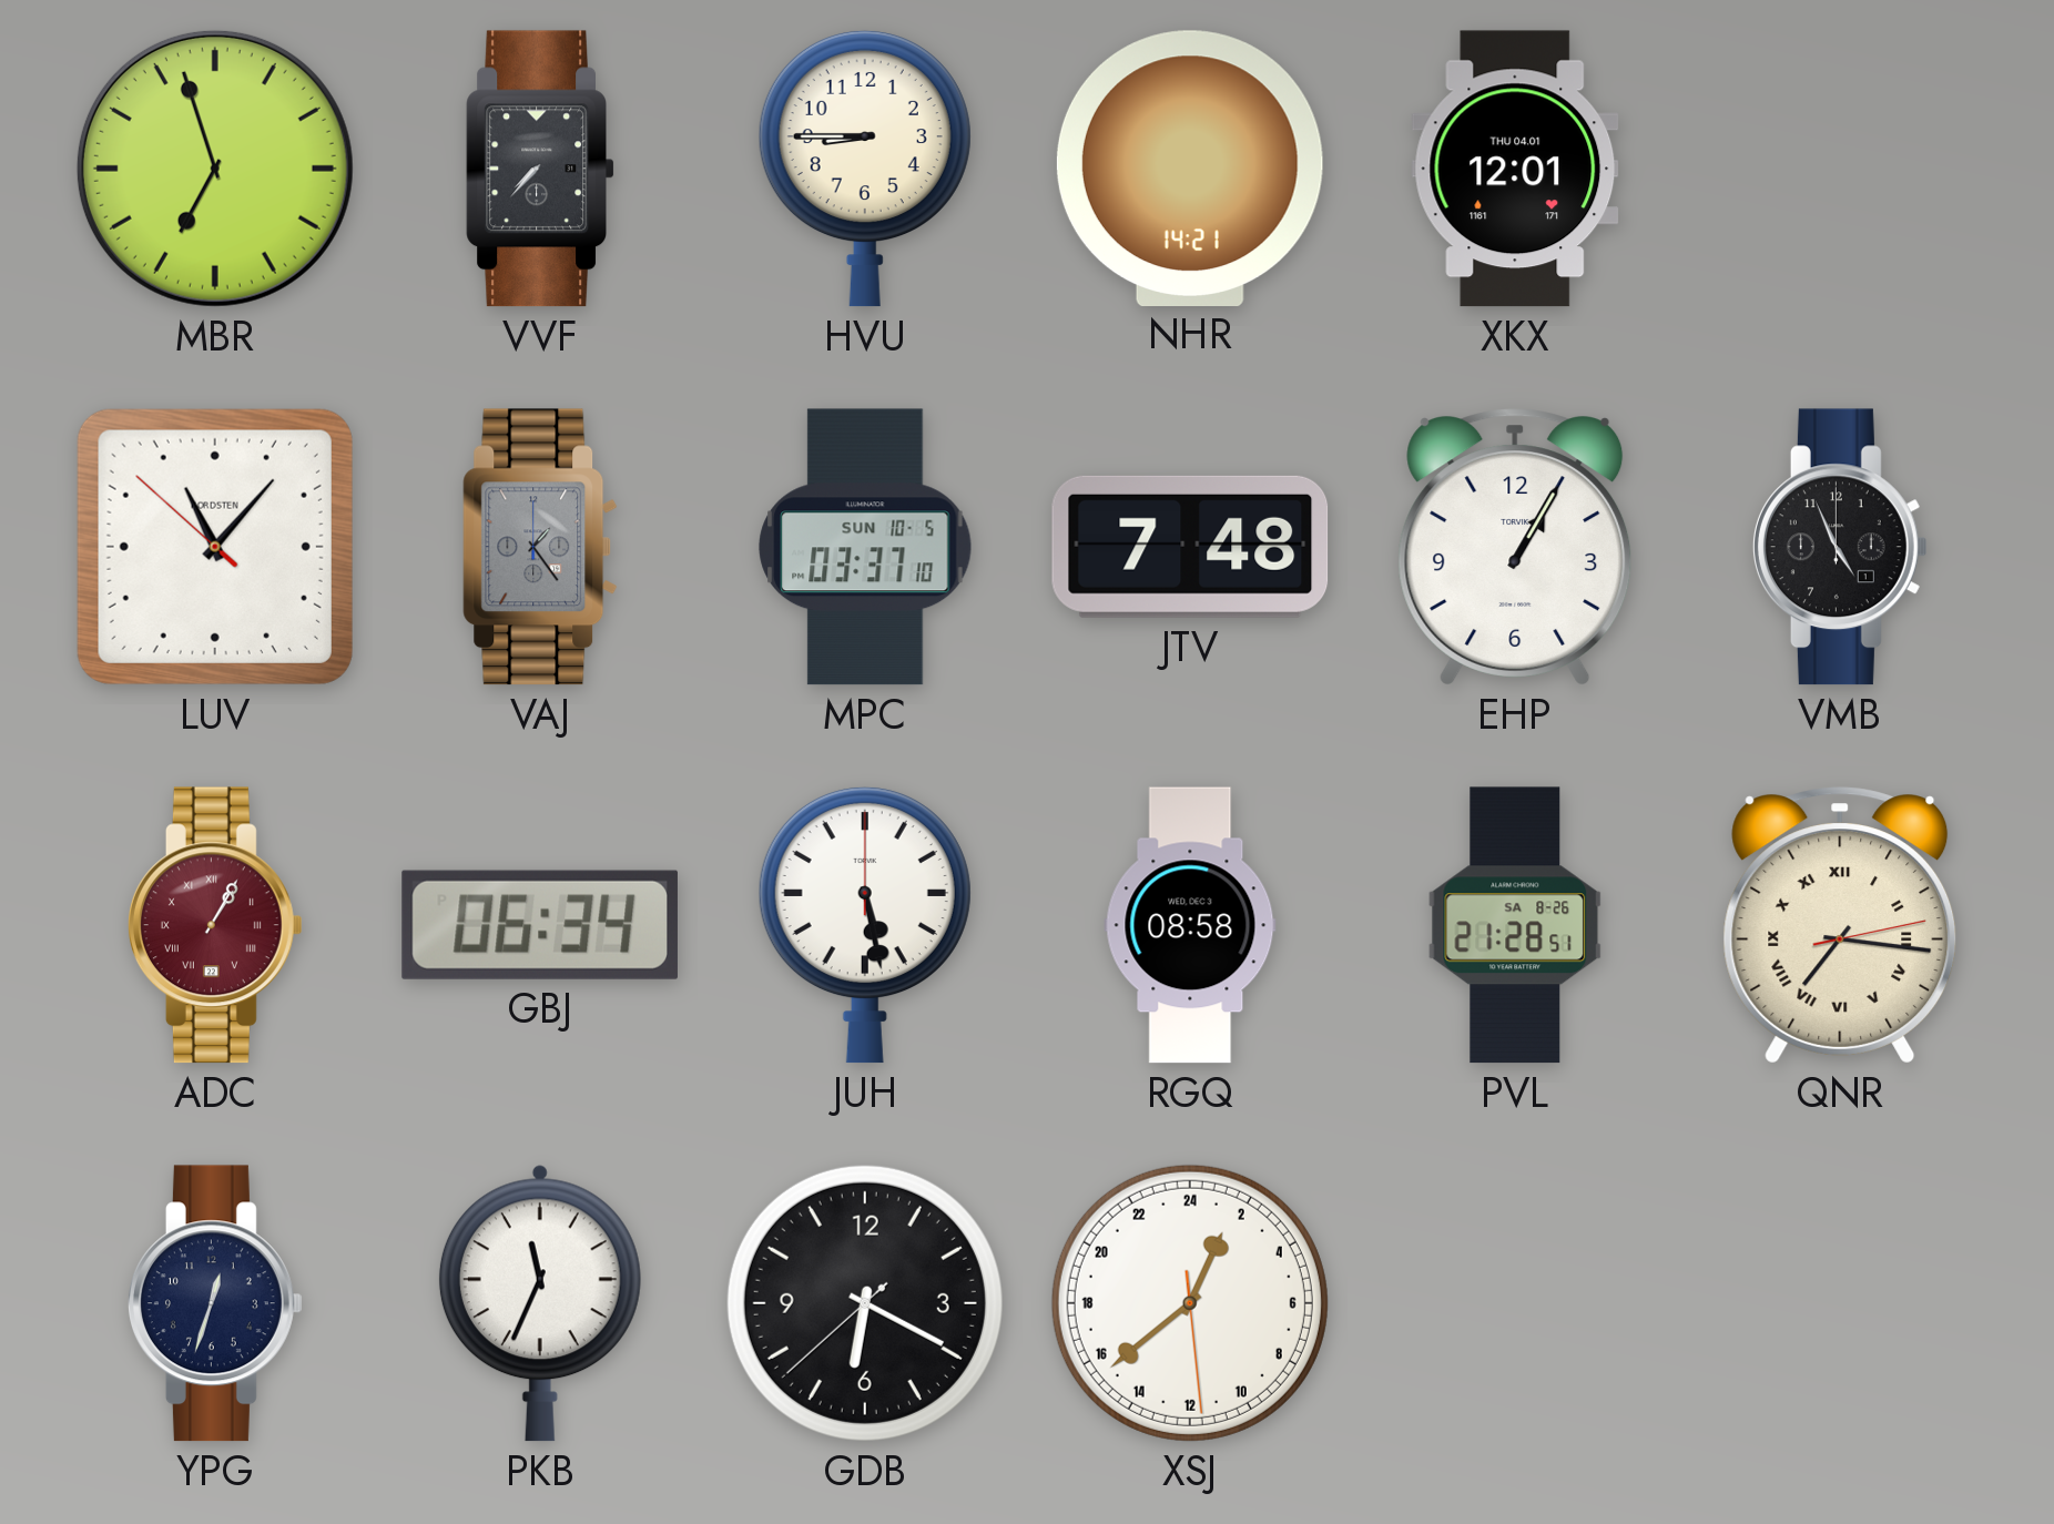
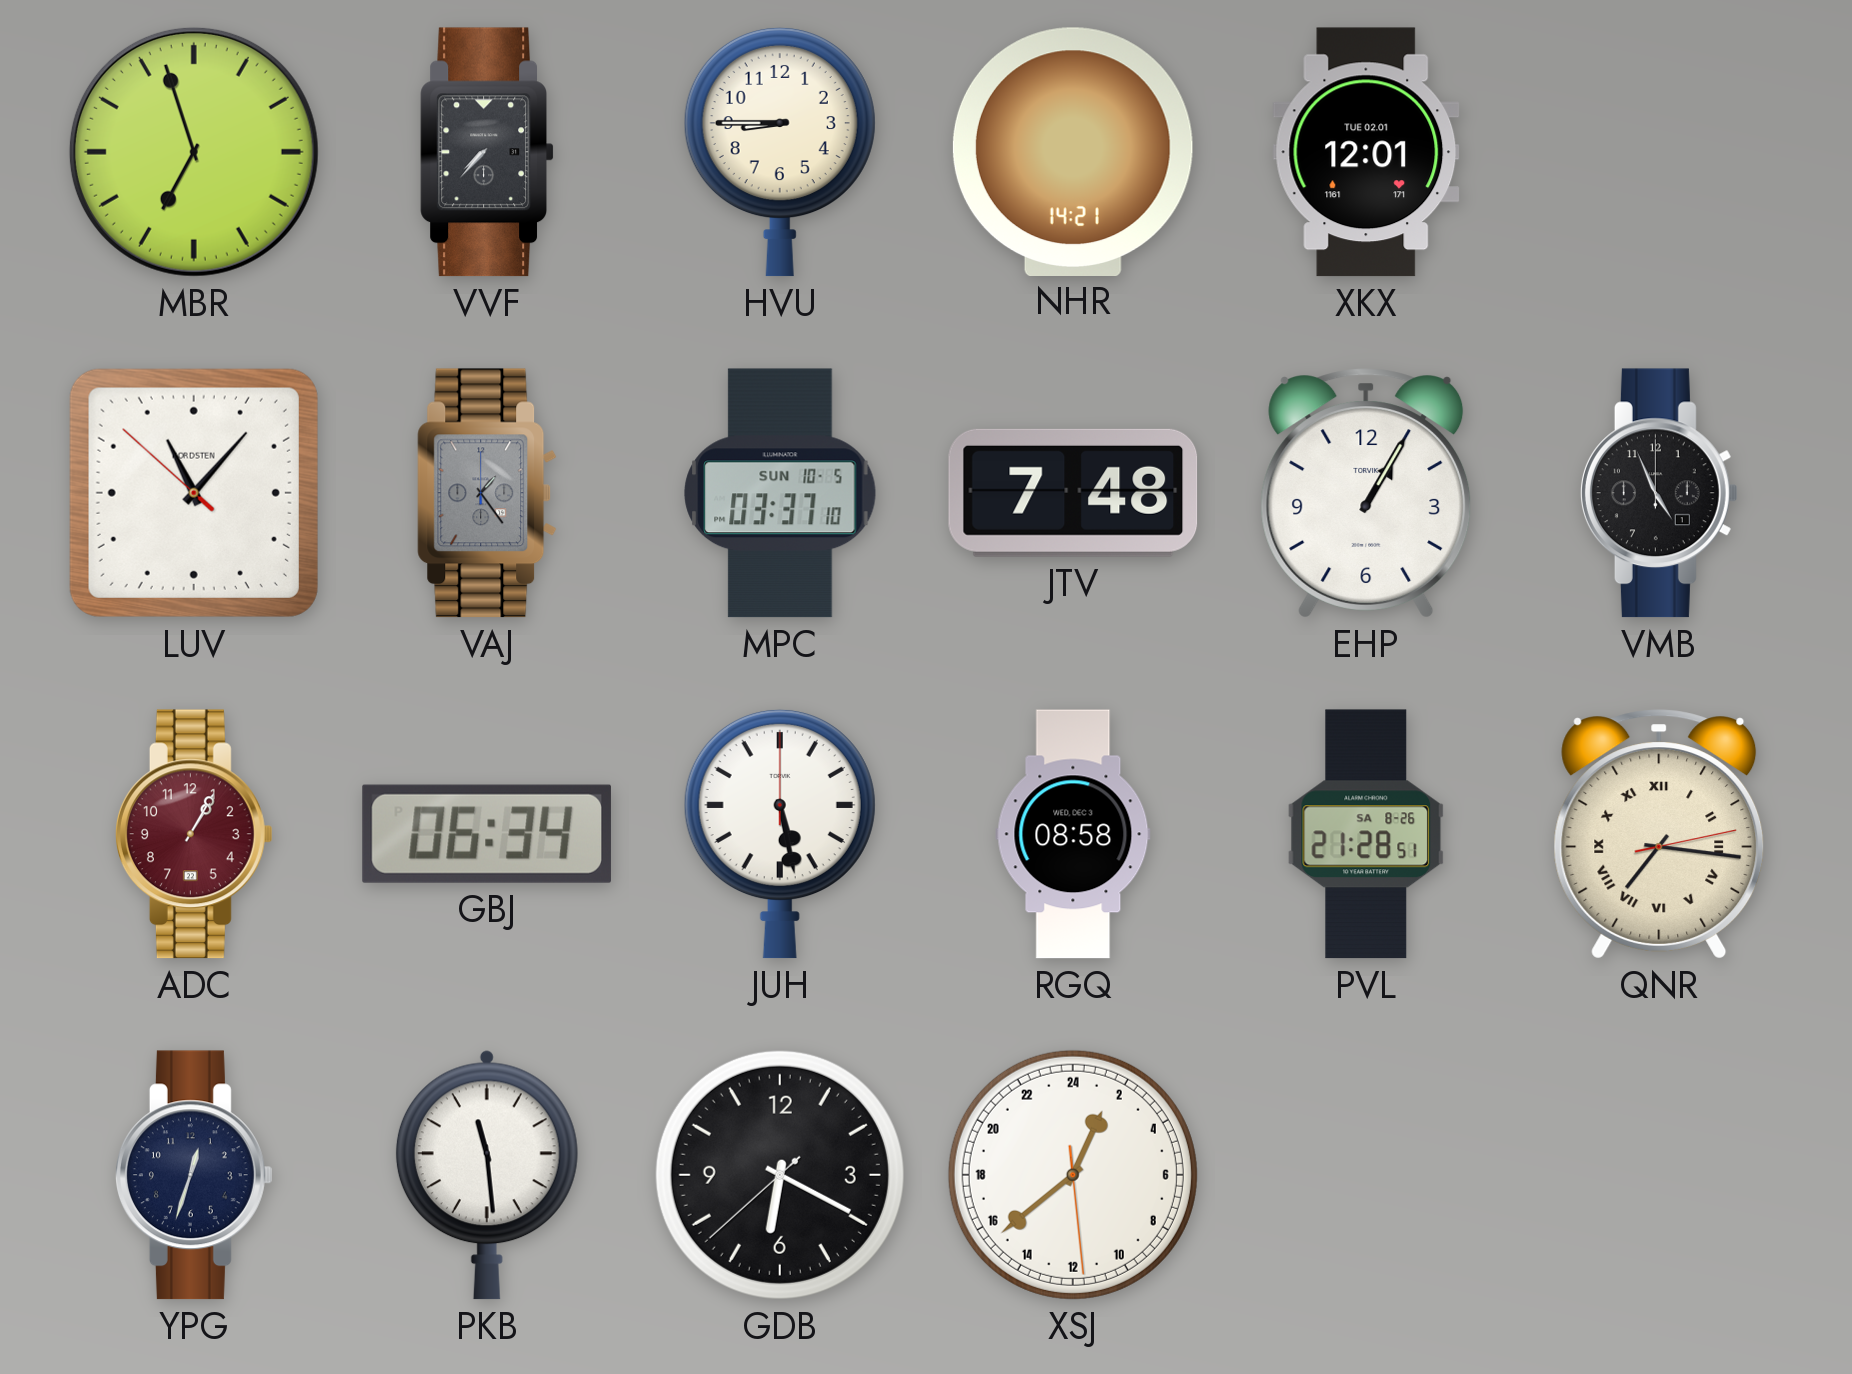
XKX date: THU 04.01 -> TUE 02.01 (1366, 152)
ADC numerals: Roman -> Arabic (194, 834)
PKB: 11:34 -> 11:29 (487, 1175)
